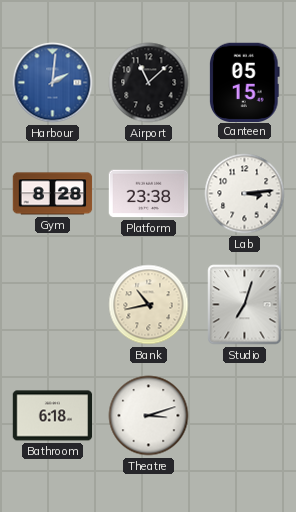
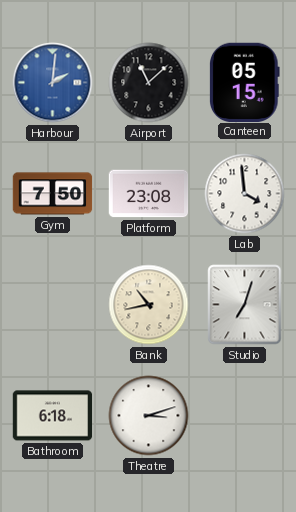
Gym: 8:28 -> 7:50 (53, 194)
Platform: 23:38 -> 23:08 (149, 194)
Lab: 3:14 -> 3:59 (245, 194)
